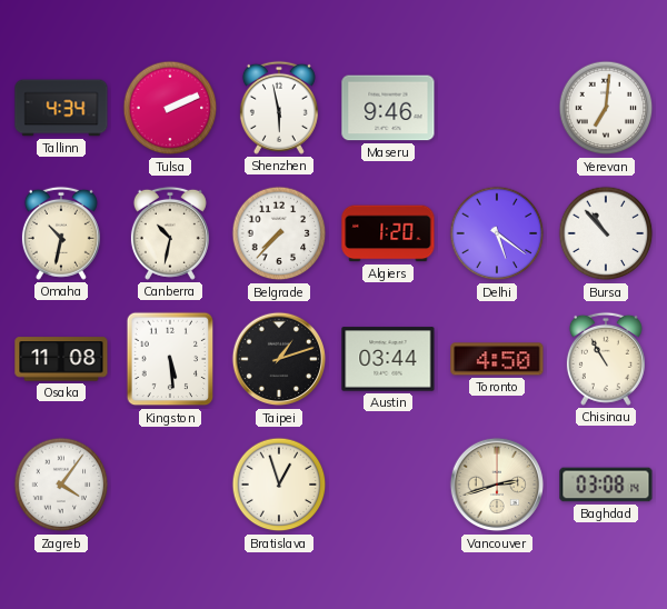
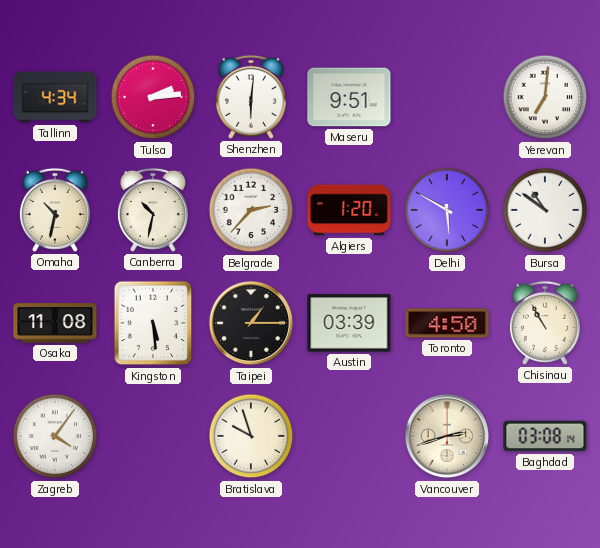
Tulsa: 2:11 -> 2:14 (153, 97)
Shenzhen: 5:58 -> 6:01 (251, 97)
Maseru: 9:46 -> 9:51 (349, 97)
Belgrade: 7:37 -> 2:37 (251, 210)
Delhi: 5:21 -> 5:50 (447, 210)
Bursa: 10:53 -> 10:51 (545, 210)
Taipei: 1:12 -> 1:15 (251, 323)
Austin: 03:44 -> 03:39 (349, 323)
Bratislava: 12:57 -> 9:57 (251, 436)
